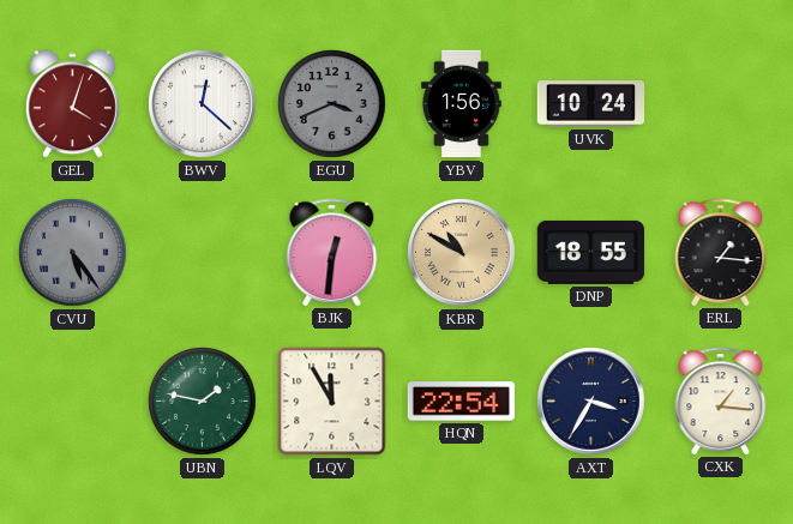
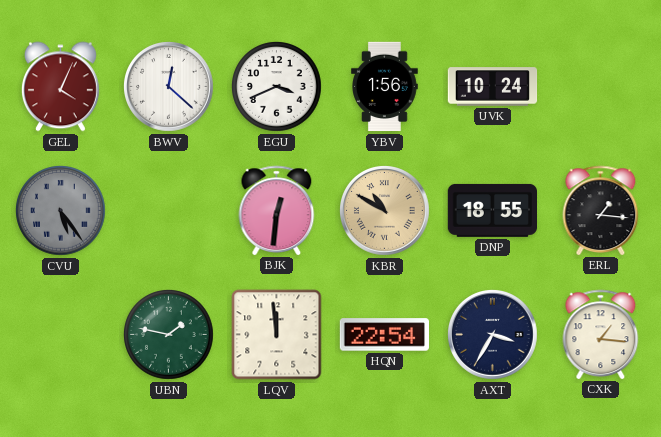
GEL: 4:03 -> 4:04 (60, 87)
EGU dial: grey -> white (277, 87)
LQV: 11:55 -> 11:59 (277, 335)
